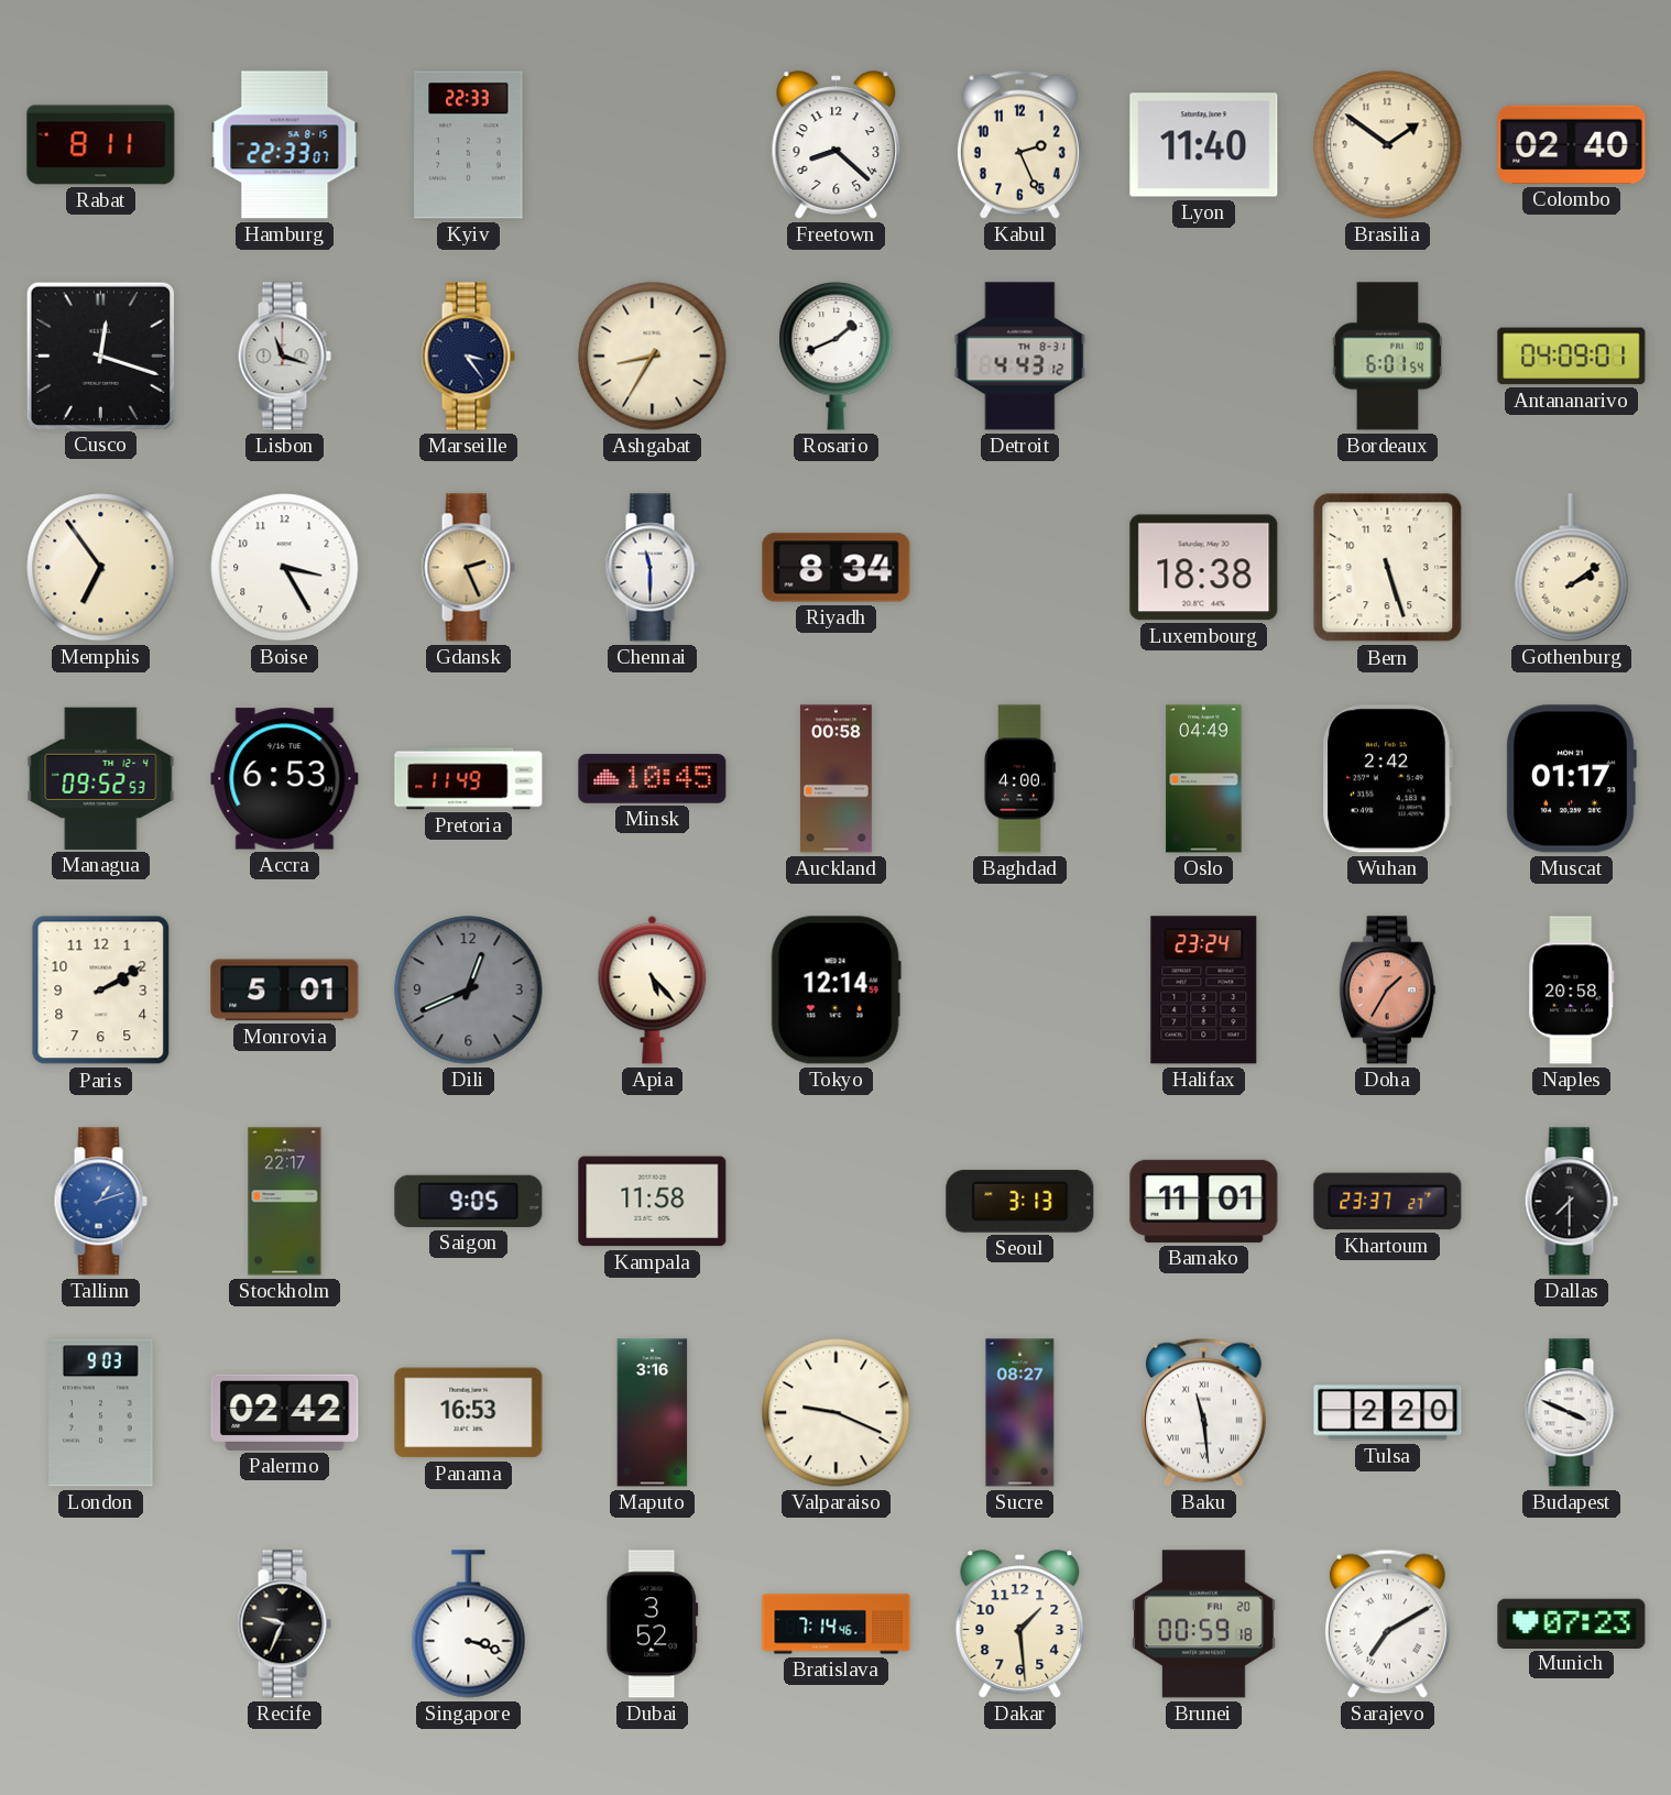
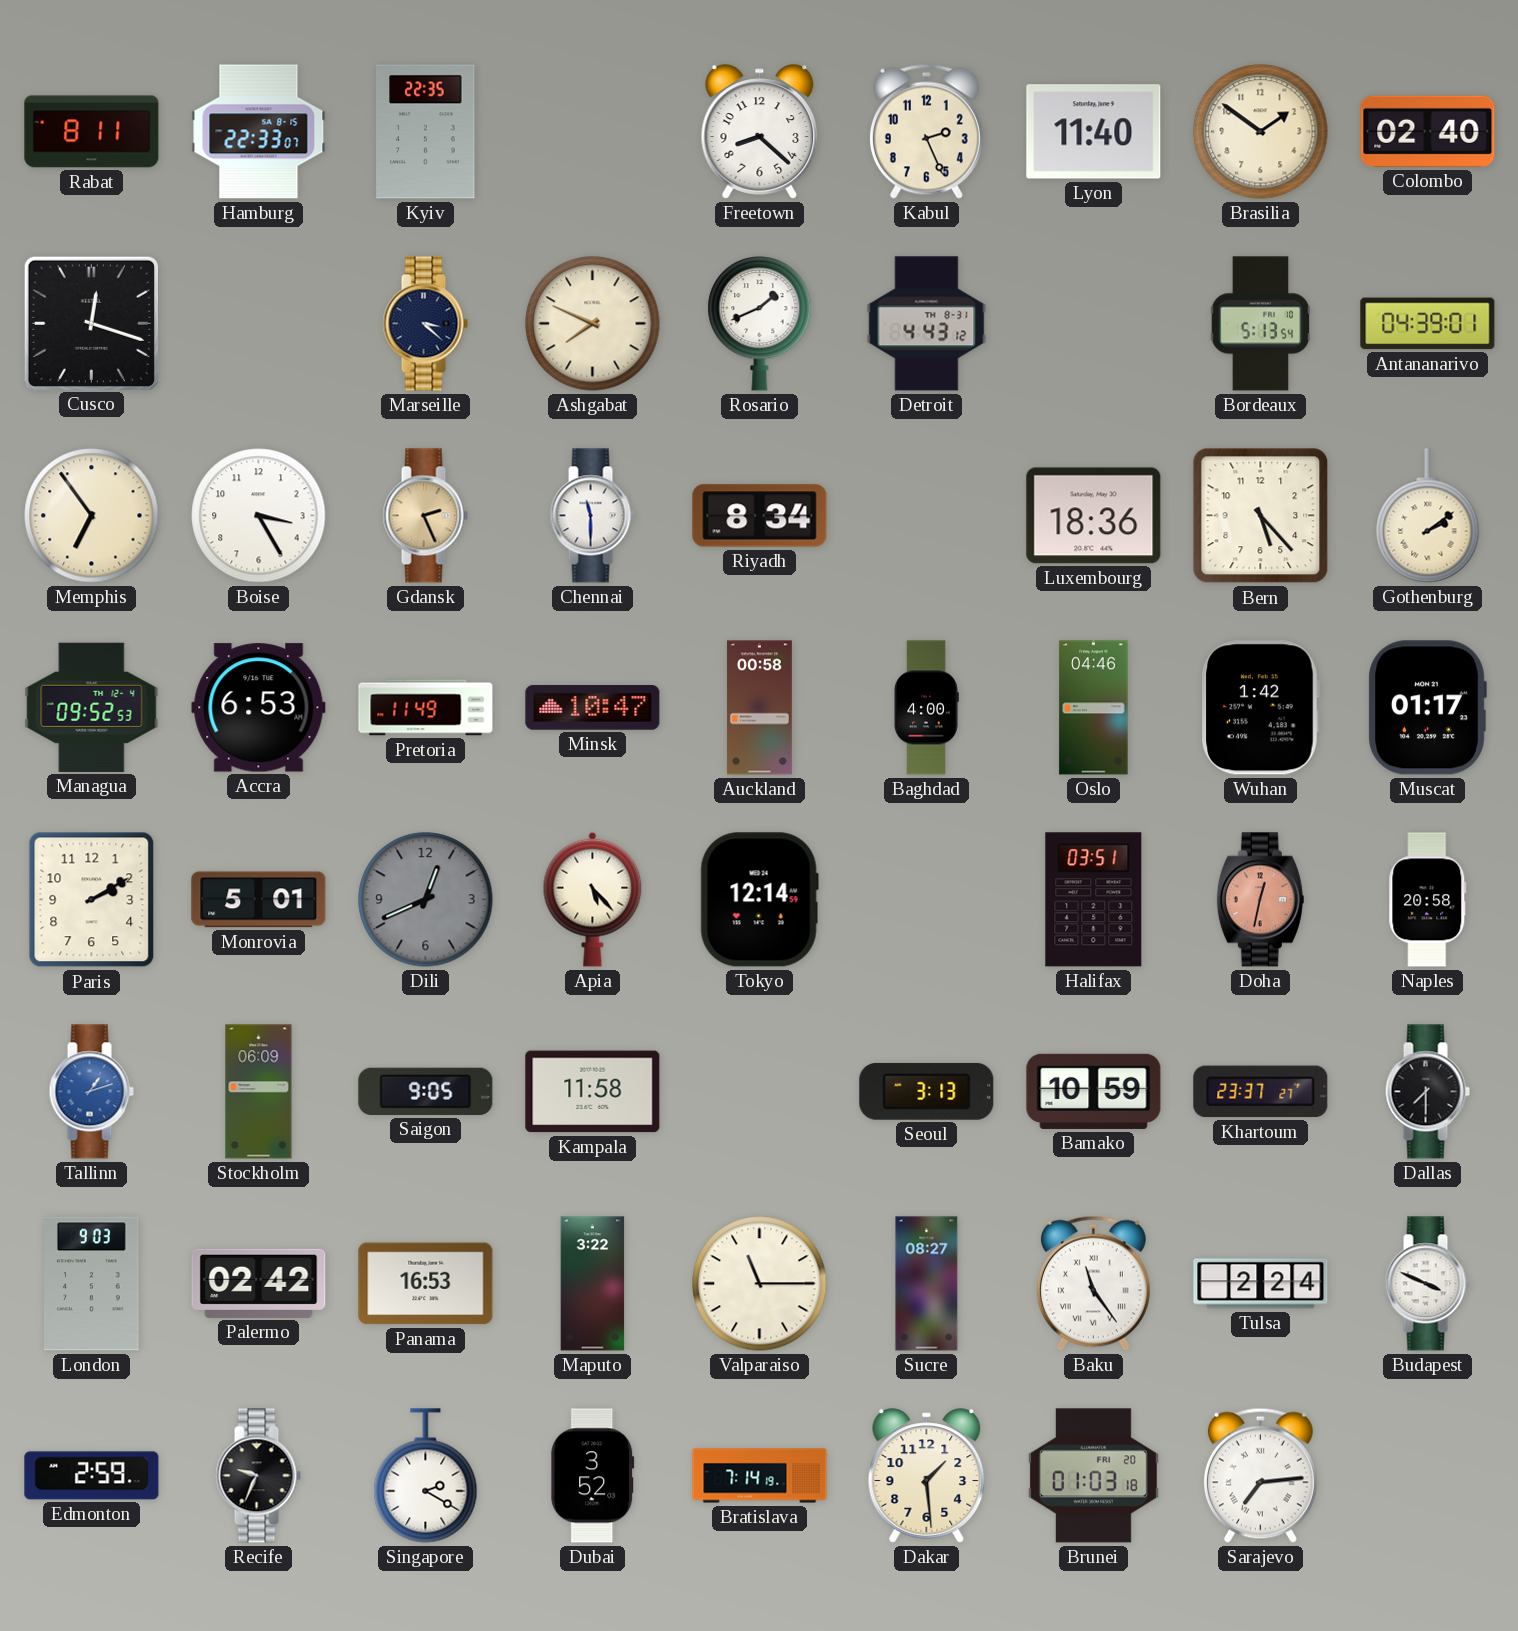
Kyiv: 22:33 -> 22:35 (426, 132)
Lisbon: 11:18 -> none (284, 357)
Marseille: 3:24 -> 3:22 (425, 324)
Ashgabat: 8:35 -> 7:49 (593, 324)
Bordeaux: 6:01 -> 5:13 (1261, 324)
Antananarivo: 04:09 -> 04:39 (1428, 324)
Luxembourg: 18:38 -> 18:36 (1094, 516)
Bern: 5:27 -> 5:23 (1261, 516)
Minsk: 10:45 -> 10:47 (593, 708)
Oslo: 04:49 -> 04:46 (1094, 708)
Wuhan: 2:42 -> 1:42 (1260, 708)
Halifax: 23:24 -> 03:51 (1094, 900)
Doha: 1:35 -> 12:32 (1260, 900)
Stockholm: 22:17 -> 06:09 (259, 1092)
Bamako: 11:01 -> 10:59 (1094, 1091)
Maputo: 3:16 -> 3:22 (593, 1284)
Valparaiso: 9:19 -> 11:15 (760, 1284)
Baku: 11:29 -> 11:24 (1093, 1283)
Tulsa: 2:20 -> 2:24 (1261, 1284)
Edmonton: none -> 2:59 (92, 1476)
Singapore: 3:18 -> 2:20 (426, 1476)
Bratislava: 7:14:46 -> 7:14:19 (760, 1476)
Brunei: 00:59 -> 01:03 (1093, 1476)
Sarajevo: 7:10 -> 7:14 (1260, 1475)
Munich: 07:23 -> none (1572, 1623)
